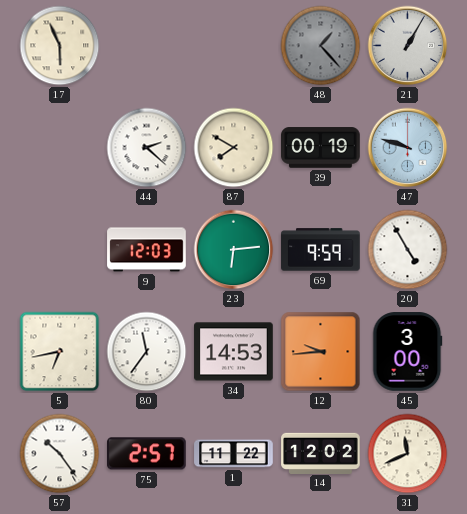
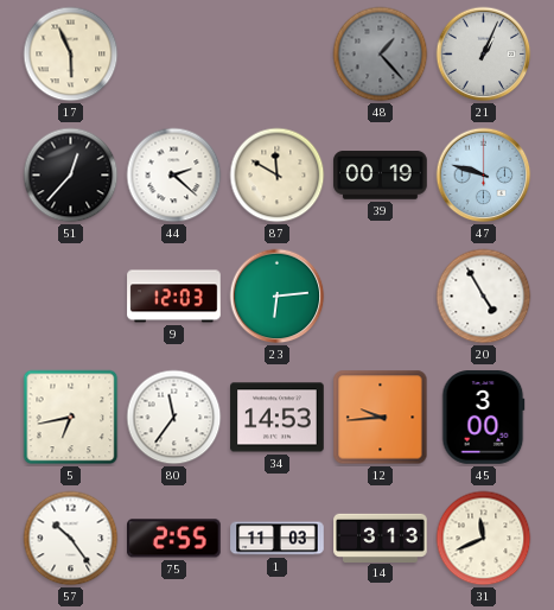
21: 1:05 -> 1:04 (484, 55)
51: none -> 12:37 (71, 176)
87: 7:50 -> 11:50 (278, 176)
69: 9:59 -> none (321, 250)
75: 2:57 -> 2:55 (174, 539)
1: 11:22 -> 11:03 (278, 539)
14: 12:02 -> 3:13 (381, 538)
